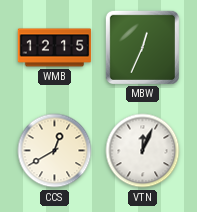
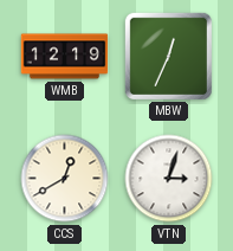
WMB: 12:15 -> 12:19 (65, 57)
VTN: 12:04 -> 3:03 (169, 179)
